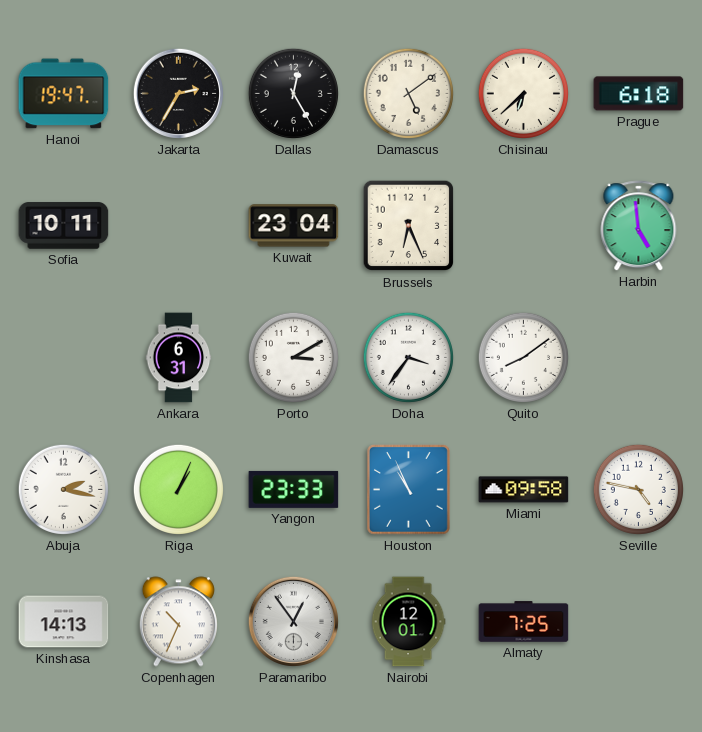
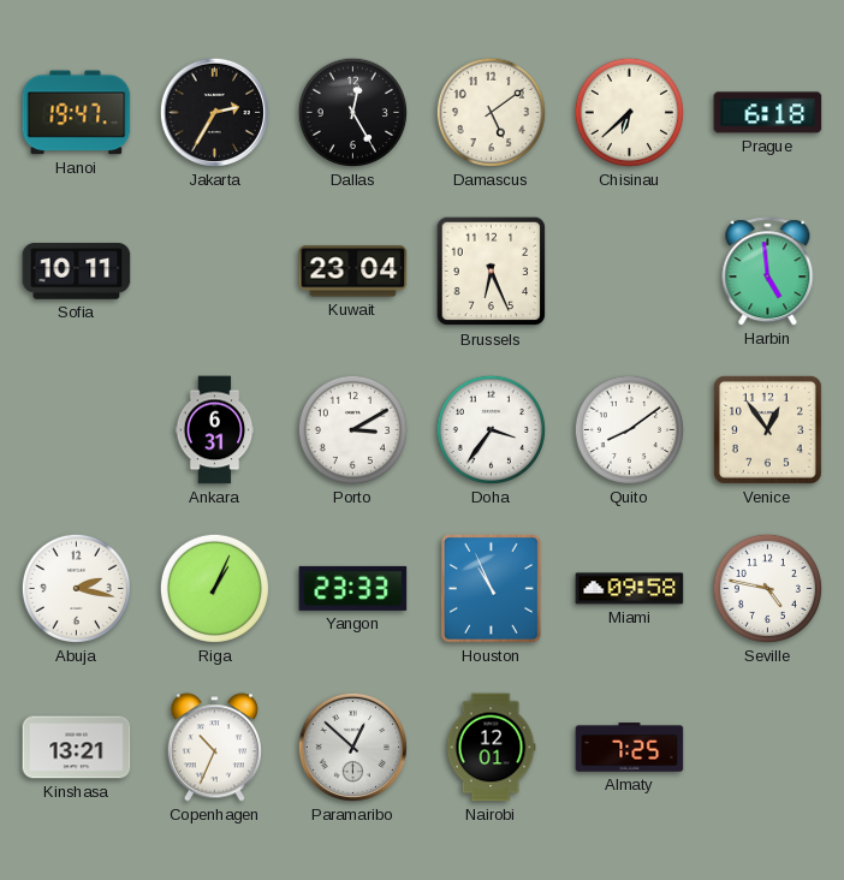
Venice: none -> 12:54 (767, 429)
Kinshasa: 14:13 -> 13:21 (77, 748)
Paramaribo: 12:54 -> 12:52 (352, 747)
